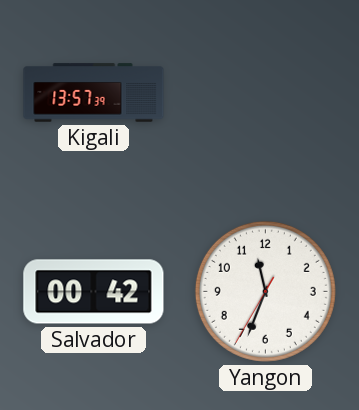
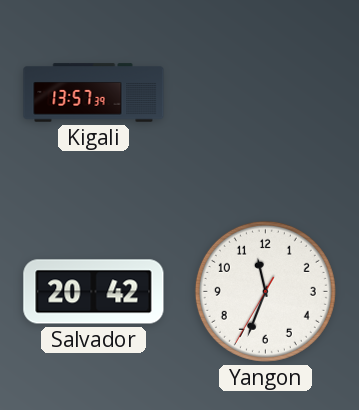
Salvador: 00:42 -> 20:42 (94, 292)
